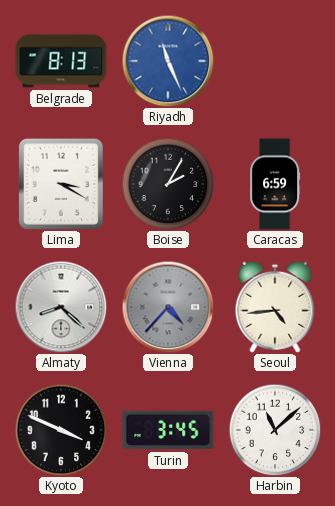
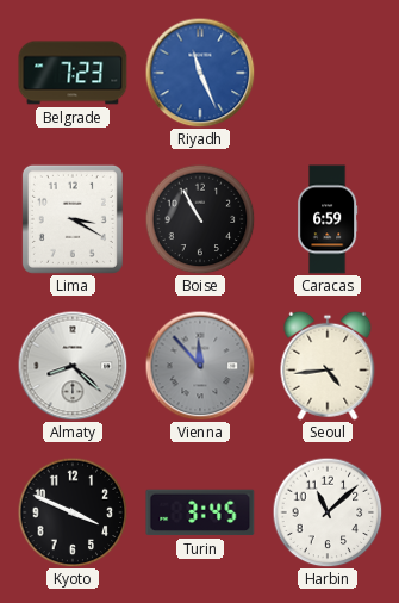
Belgrade: 8:13 -> 7:23 (73, 73)
Boise: 2:05 -> 10:55 (200, 219)
Vienna: 4:37 -> 11:53 (200, 366)
